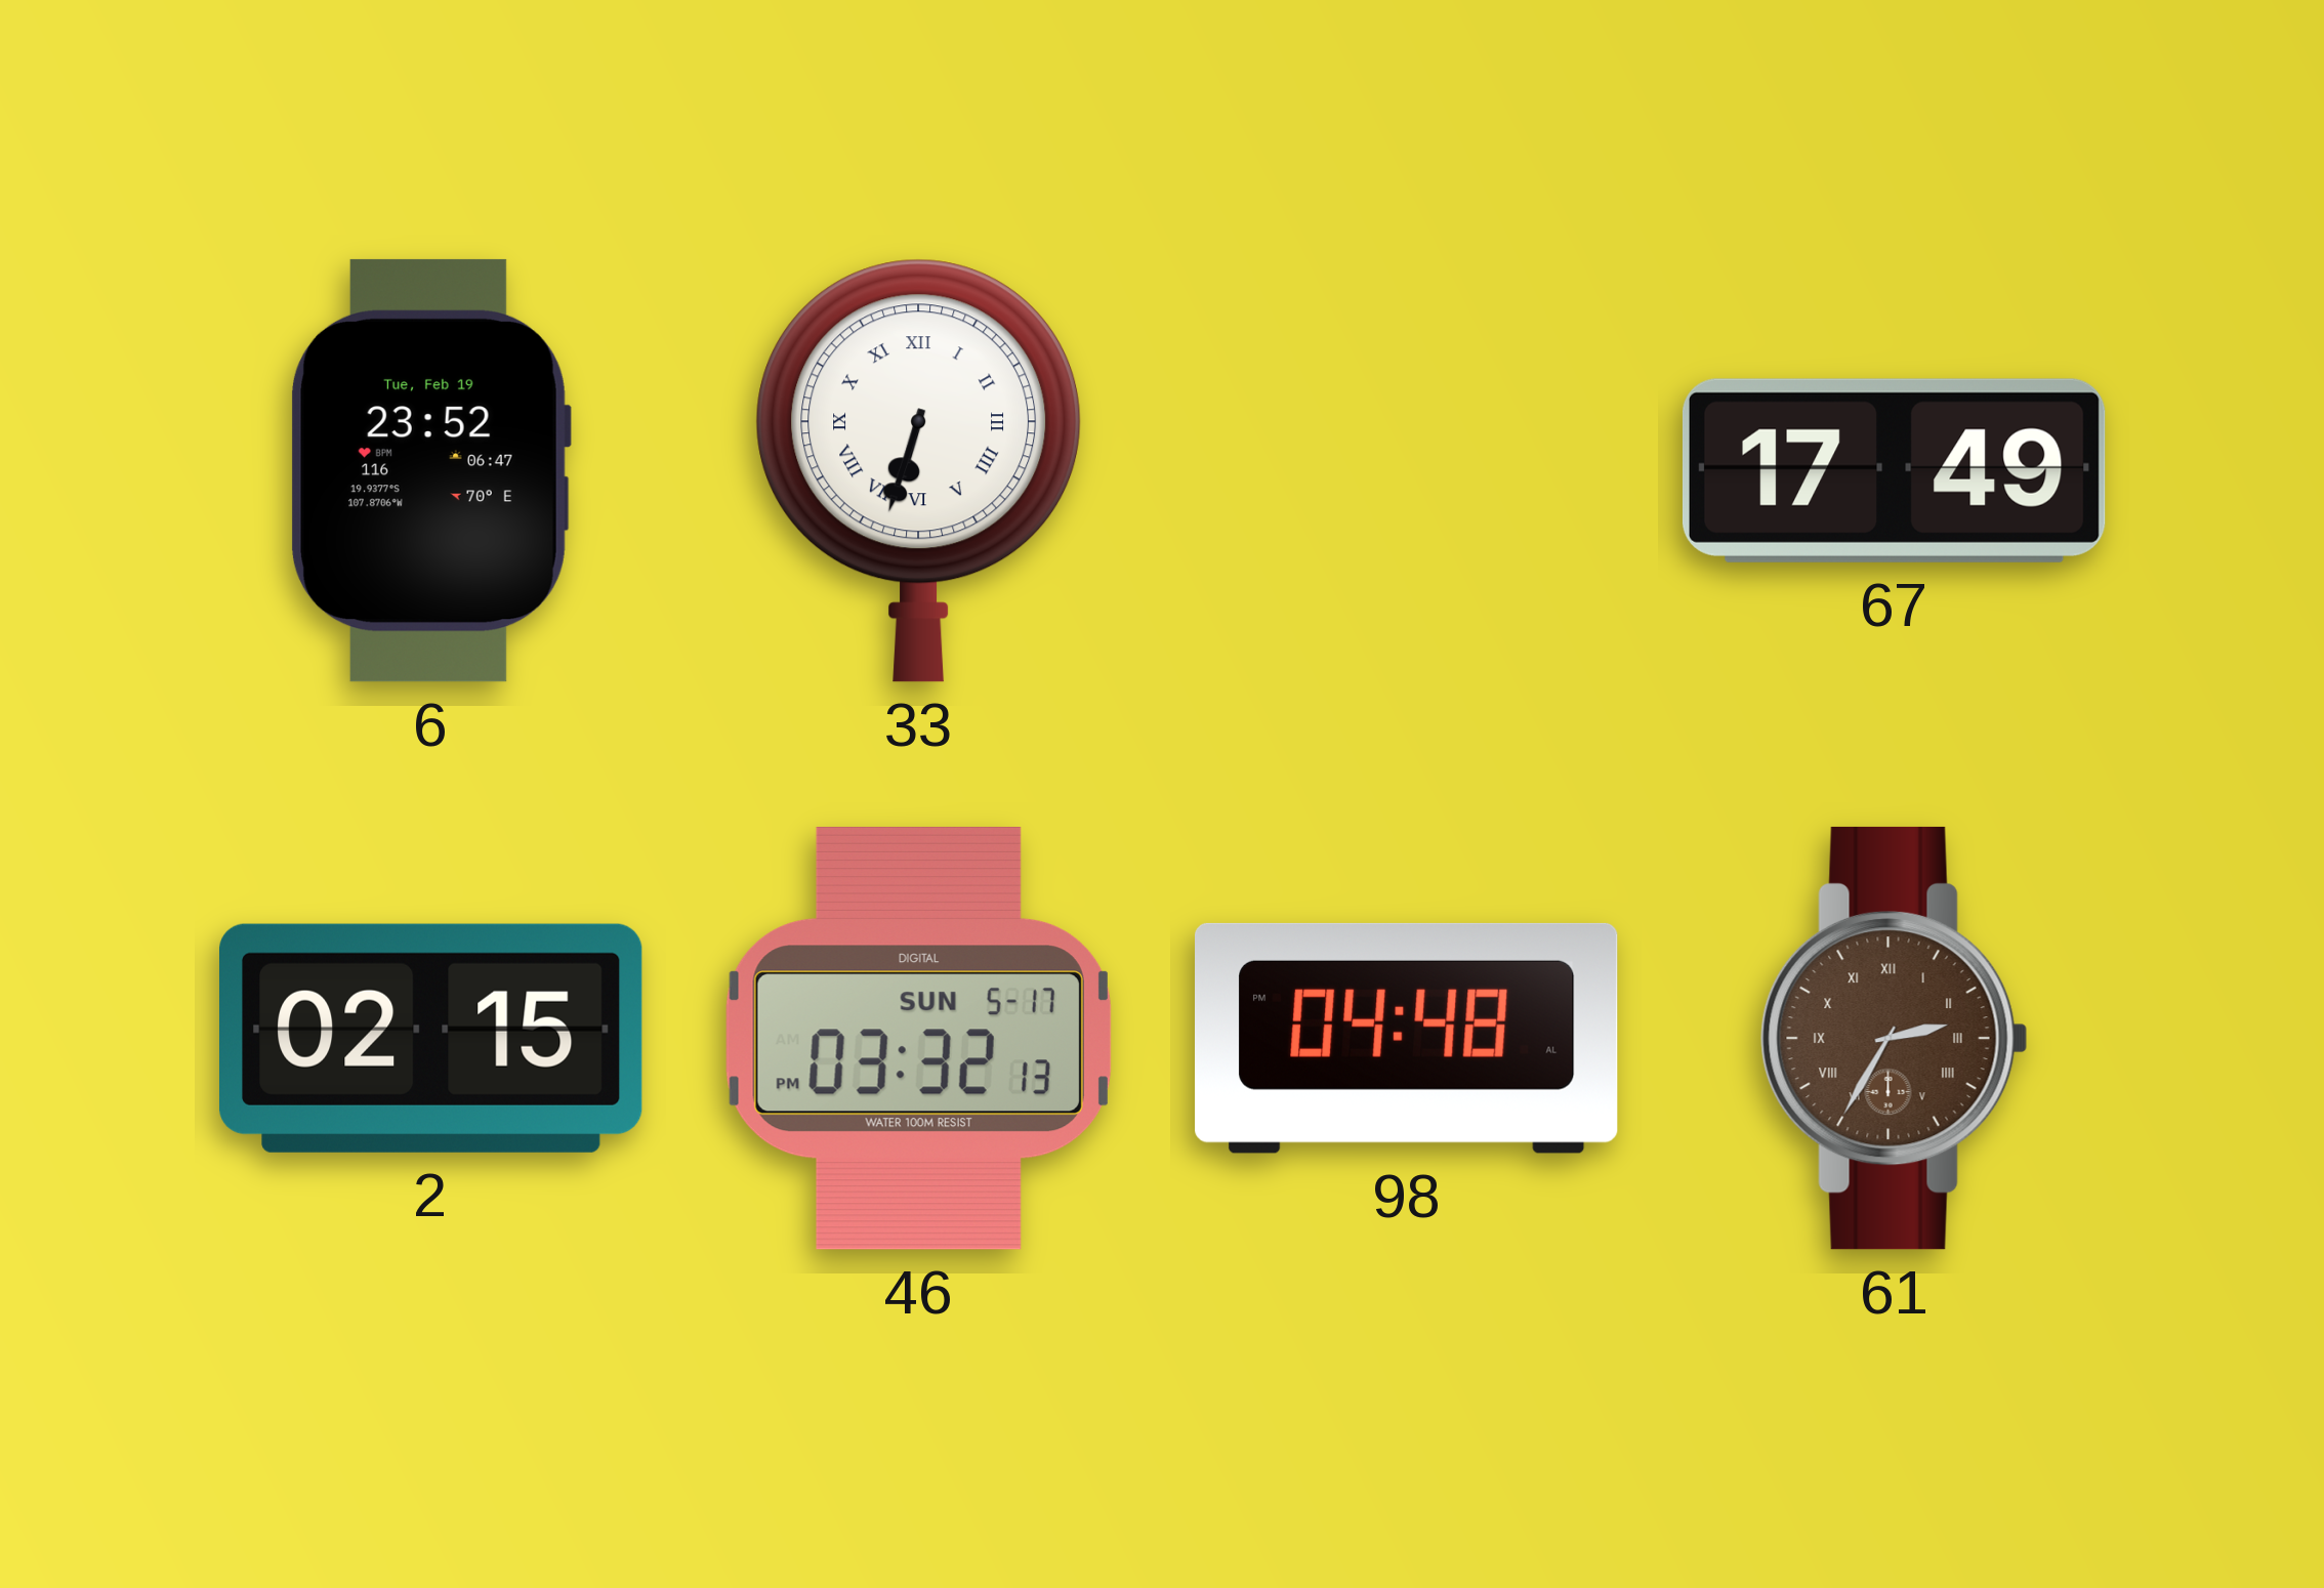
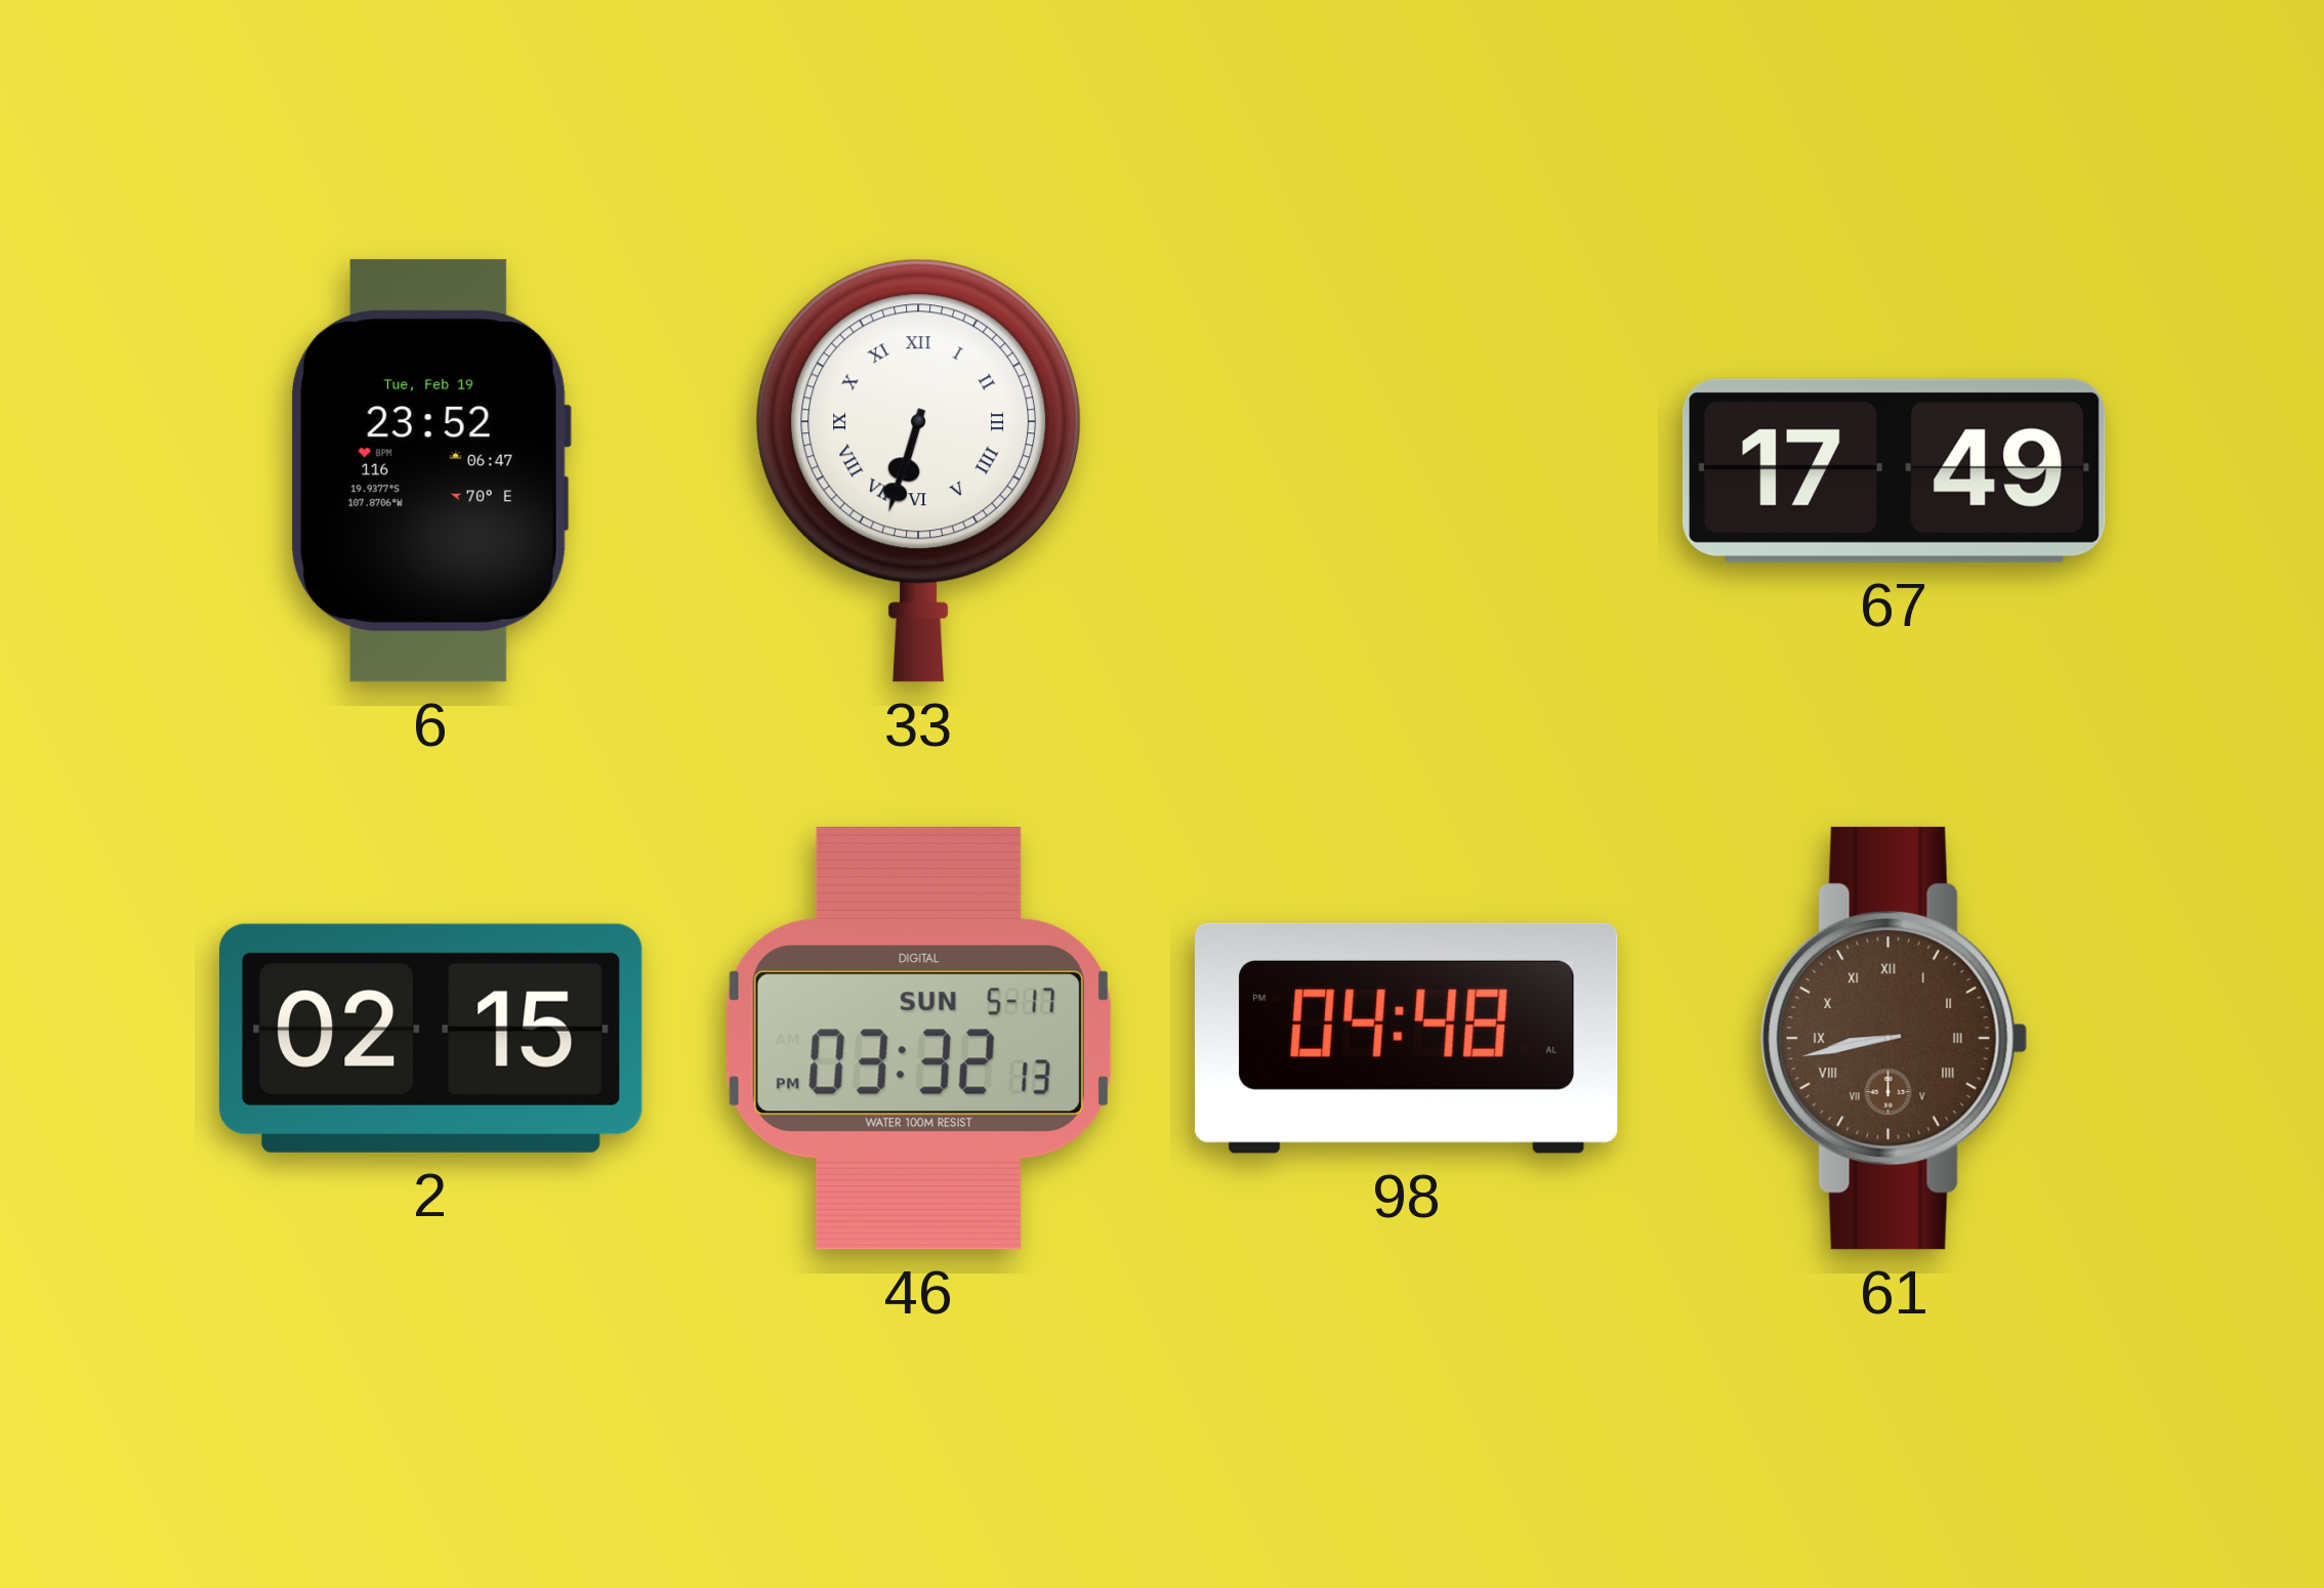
61: 2:35 -> 8:43 (1895, 1038)
